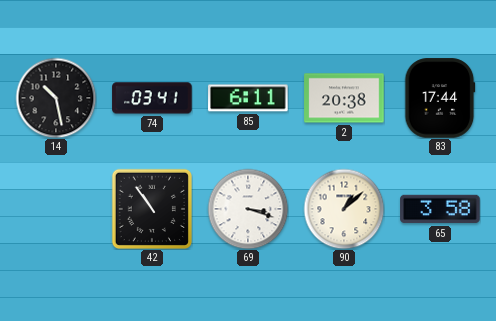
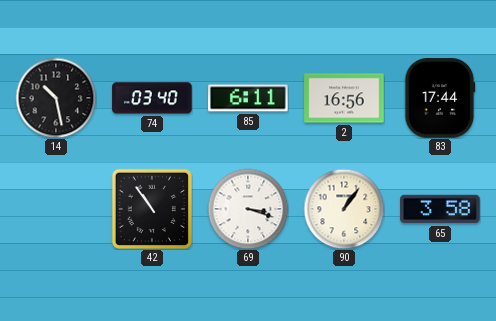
74: 03:41 -> 03:40 (152, 98)
2: 20:38 -> 16:56 (344, 98)
90: 1:08 -> 1:06 (344, 209)
